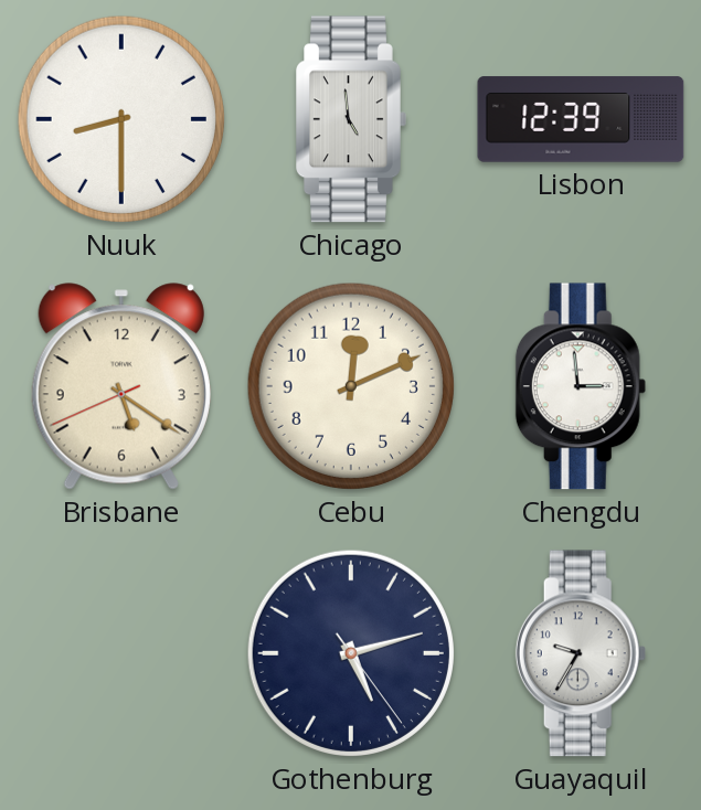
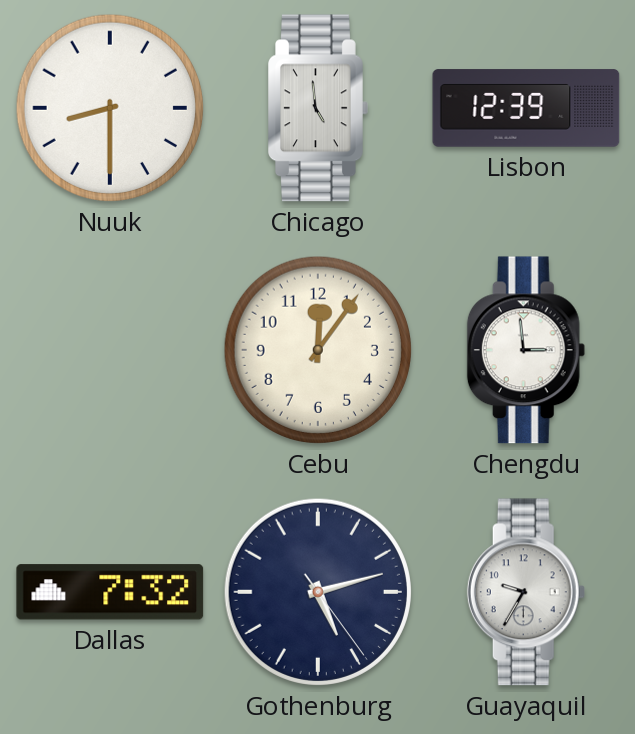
Brisbane: 5:20 -> none (121, 386)
Cebu: 12:11 -> 12:06 (318, 350)
Dallas: none -> 7:32 (110, 592)
